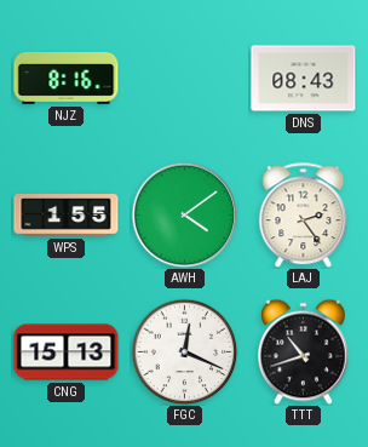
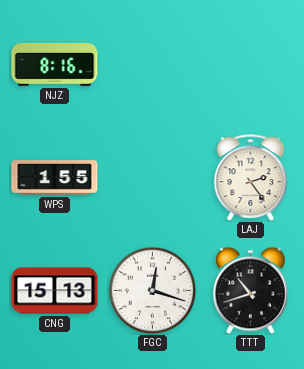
DNS: 08:43 -> none (304, 79)
AWH: 4:09 -> none (184, 214)
FGC: 12:19 -> 12:18 (152, 290)
